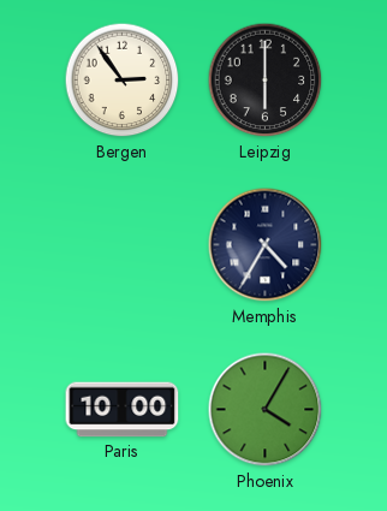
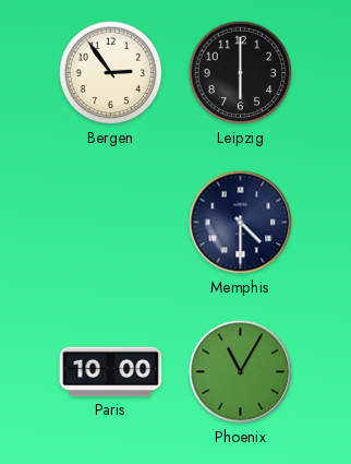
Memphis: 4:35 -> 4:30 (241, 223)
Phoenix: 4:05 -> 11:05 (241, 372)
